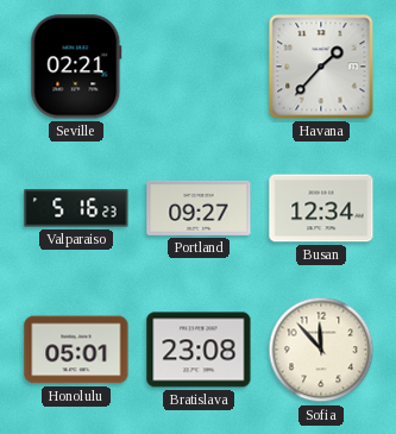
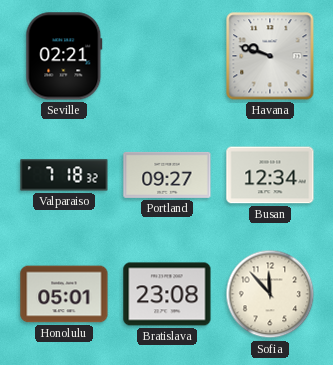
Havana: 1:37 -> 9:48 (270, 56)
Valparaiso: 5:16 -> 7:18 (64, 175)
